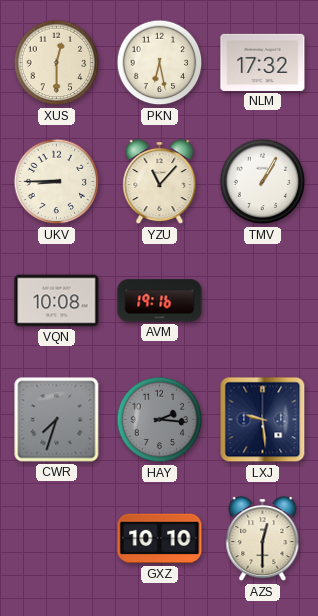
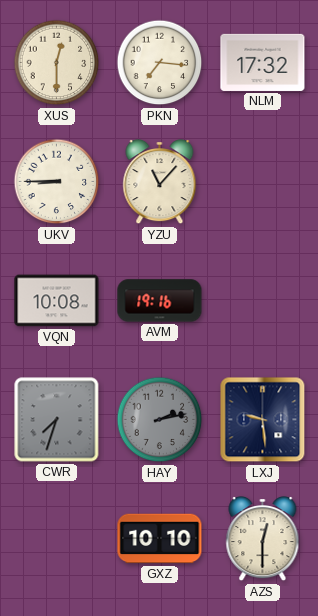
PKN: 6:28 -> 7:16 (160, 63)
TMV: 1:05 -> none (263, 182)
HAY: 2:16 -> 2:13 (160, 420)
